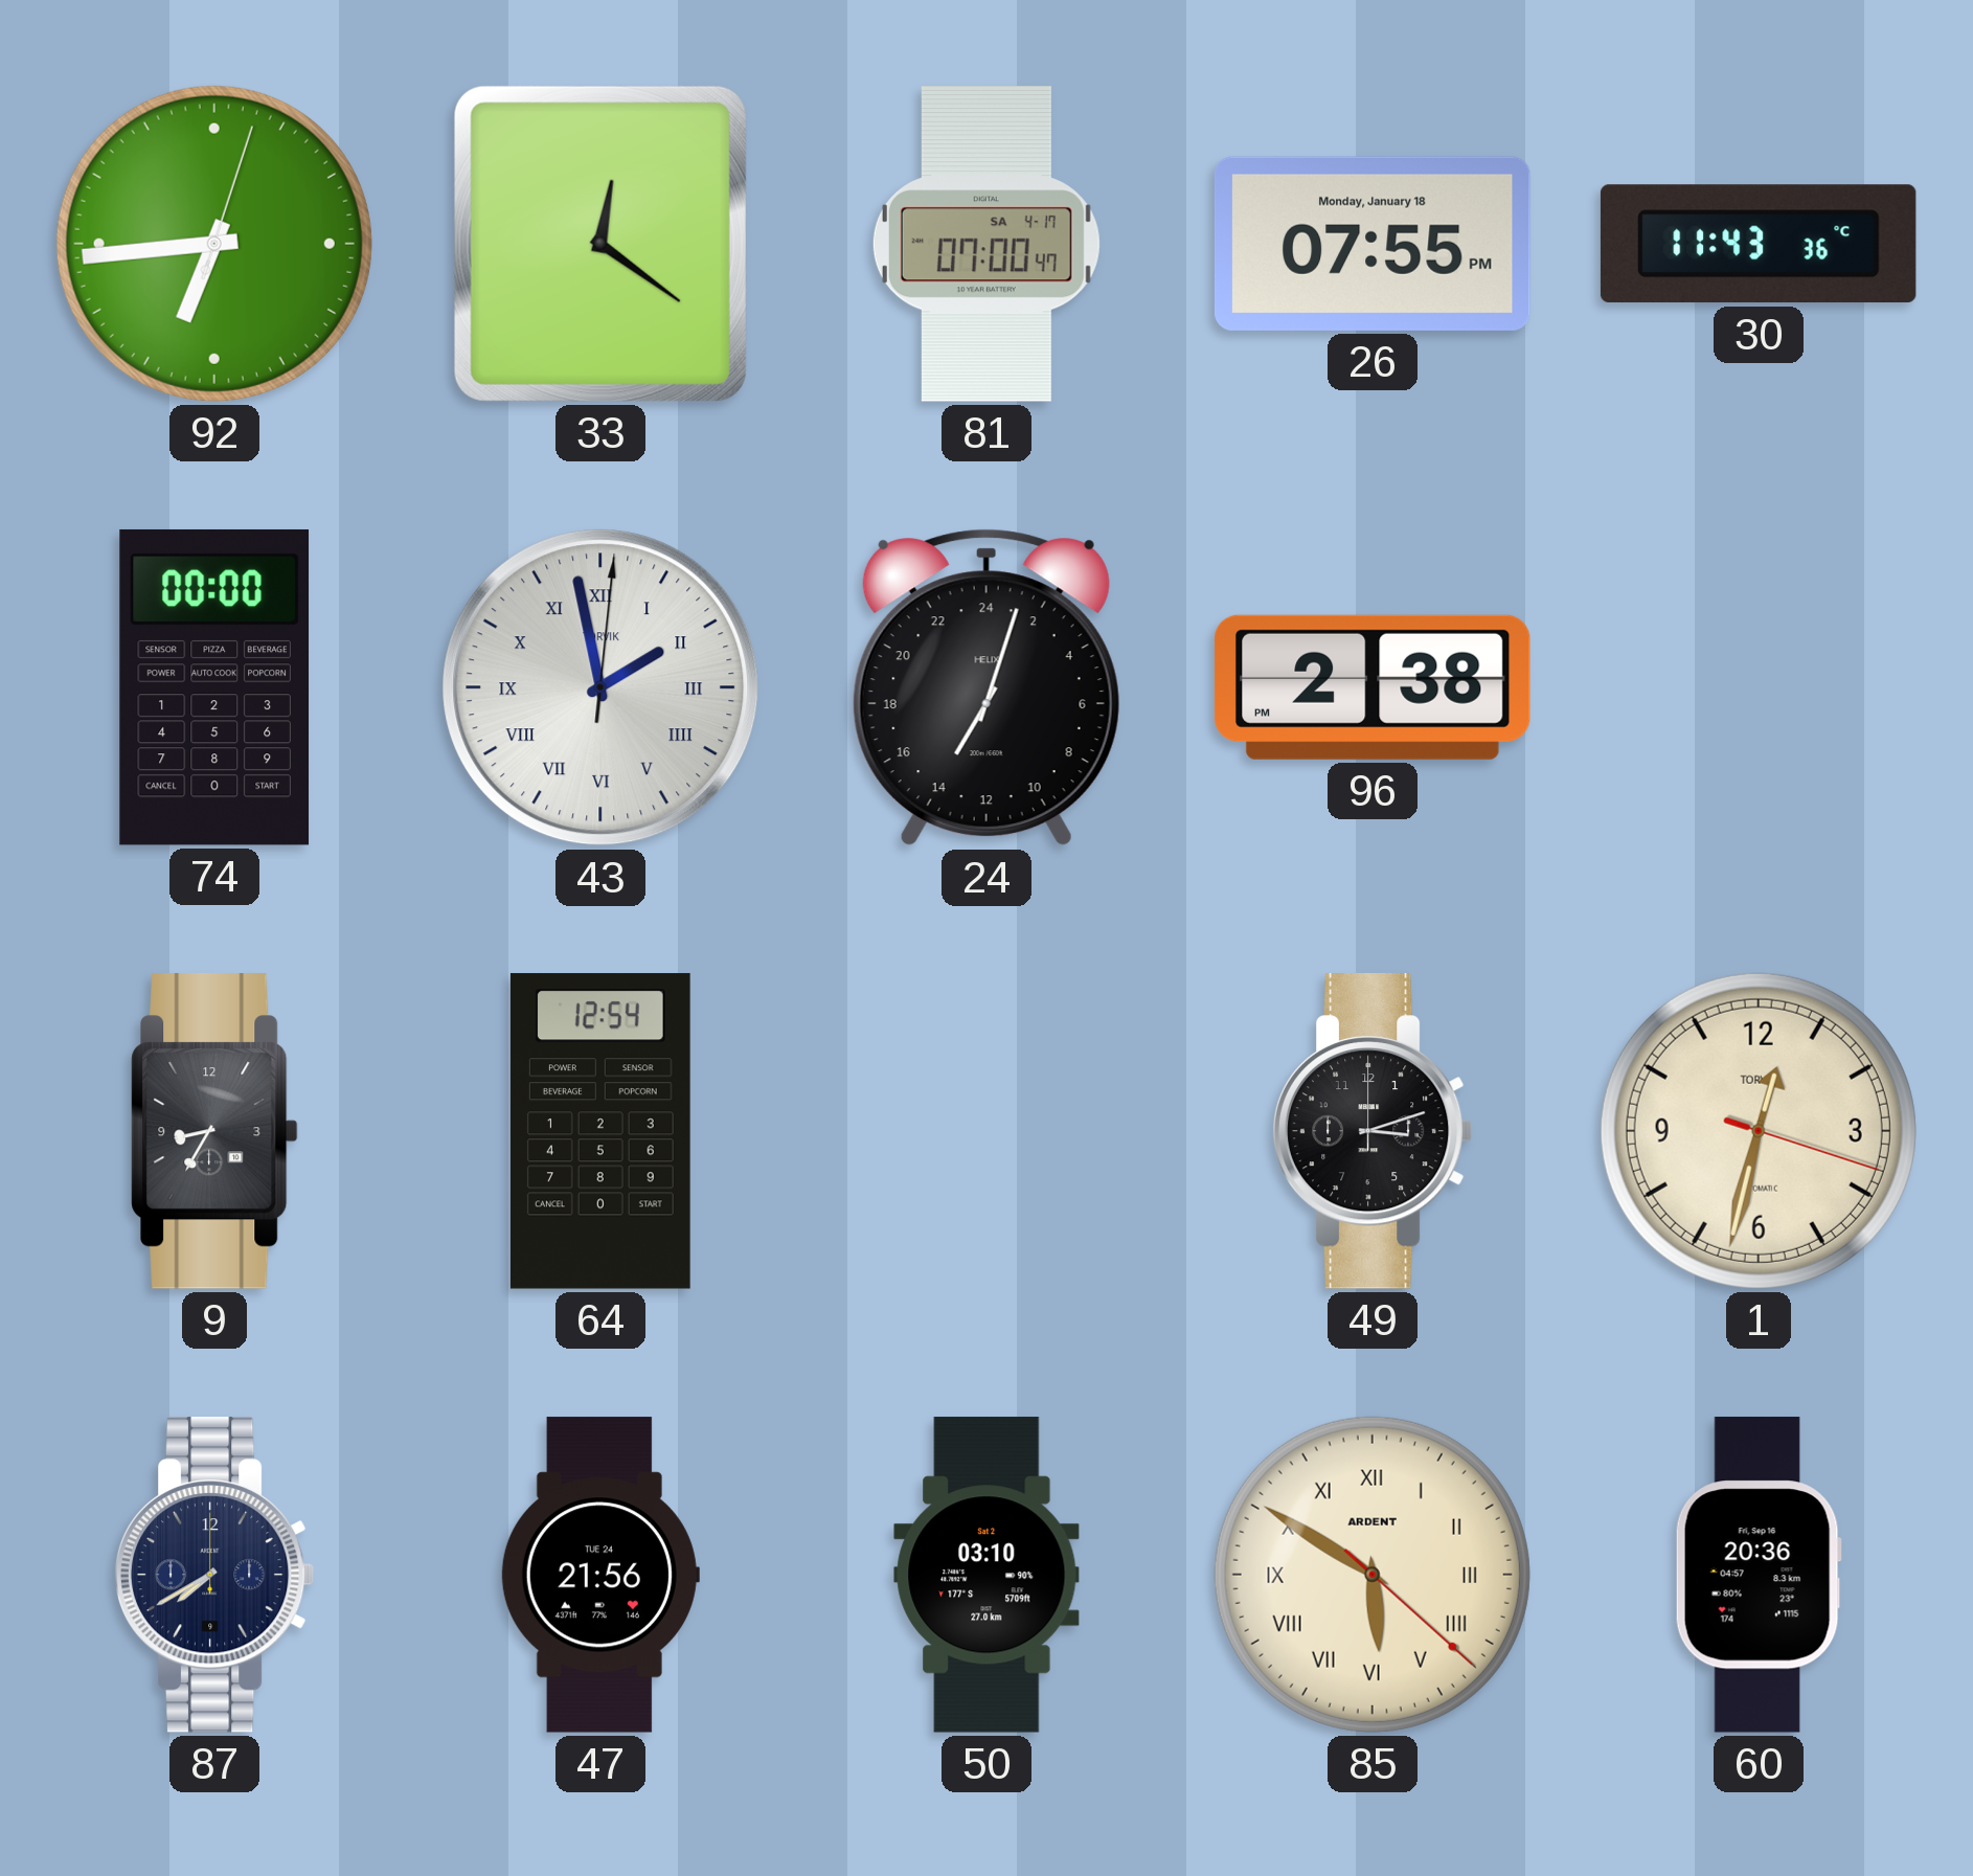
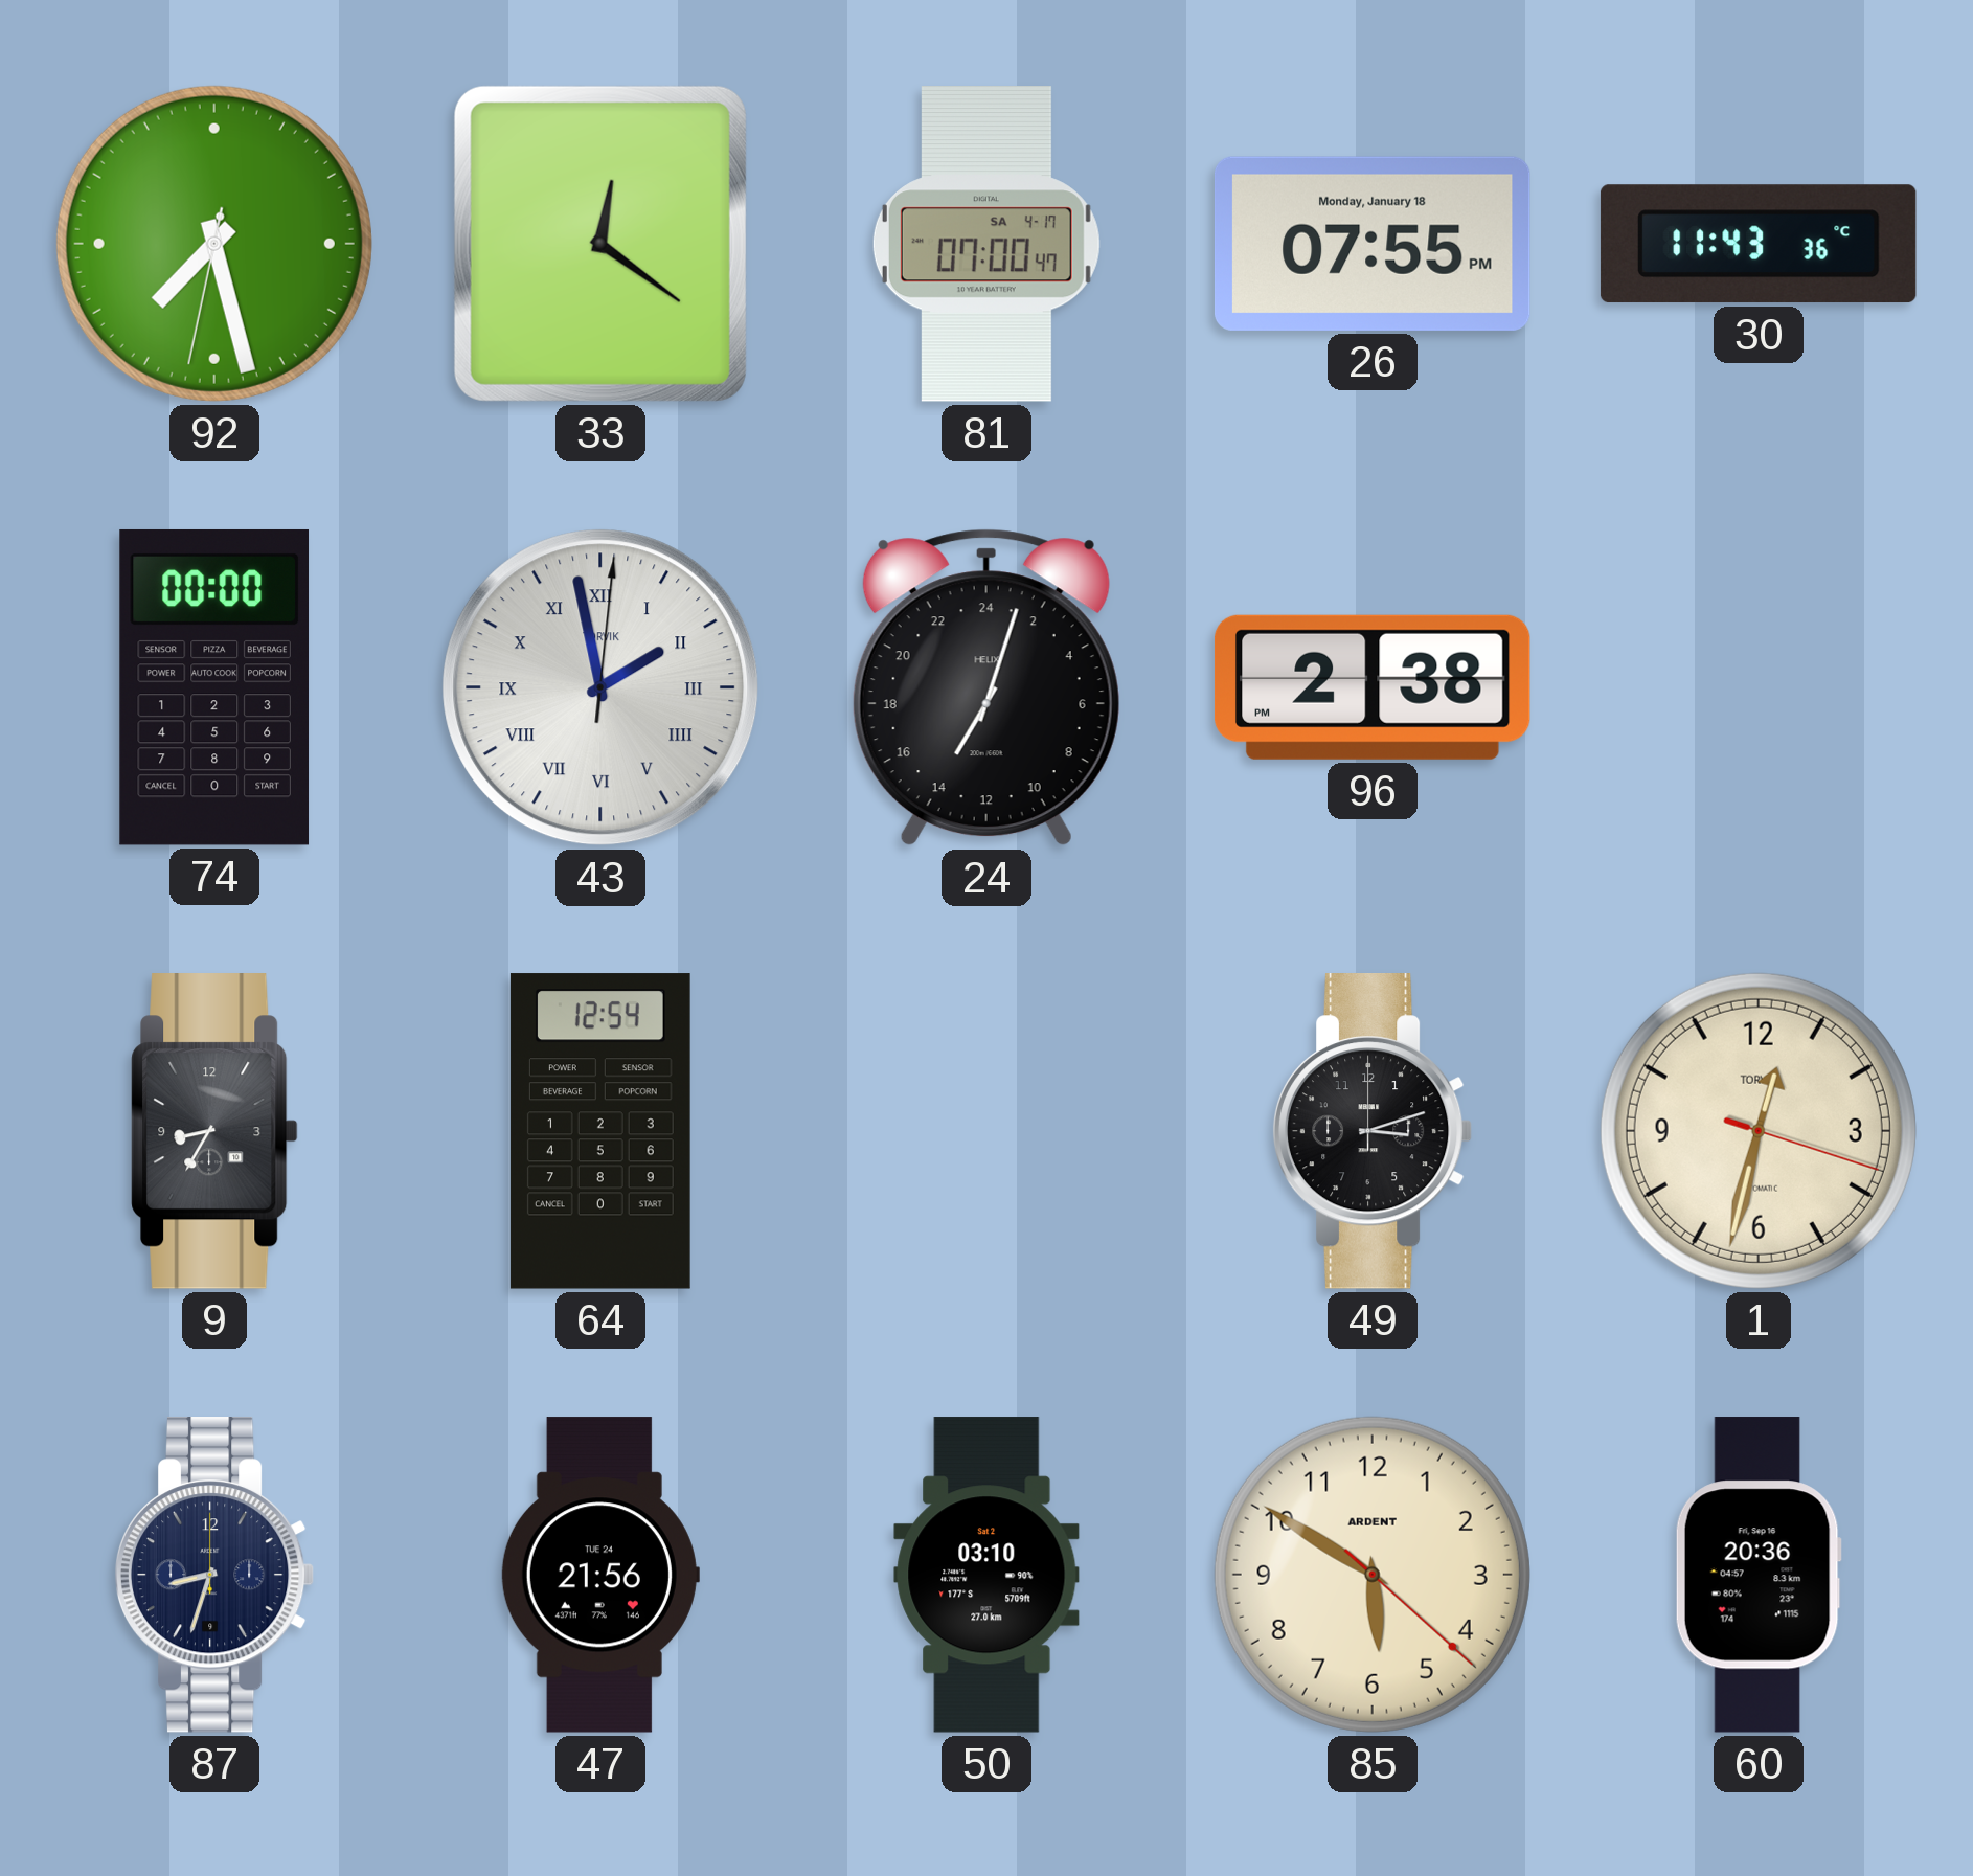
92: 6:44 -> 7:27 (214, 244)
87: 7:40 -> 8:33 (214, 1576)
85 numerals: Roman -> Arabic (1373, 1575)
